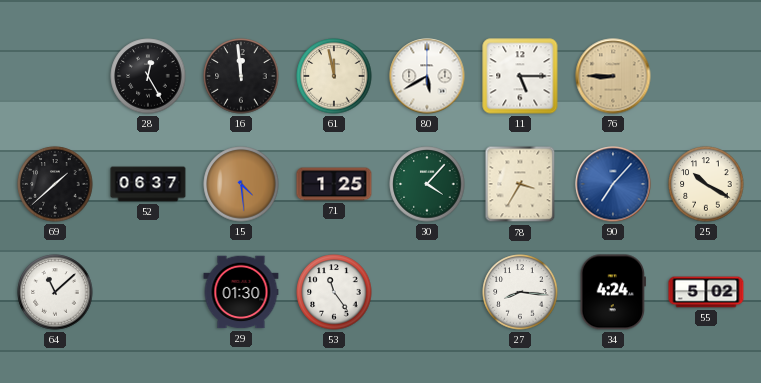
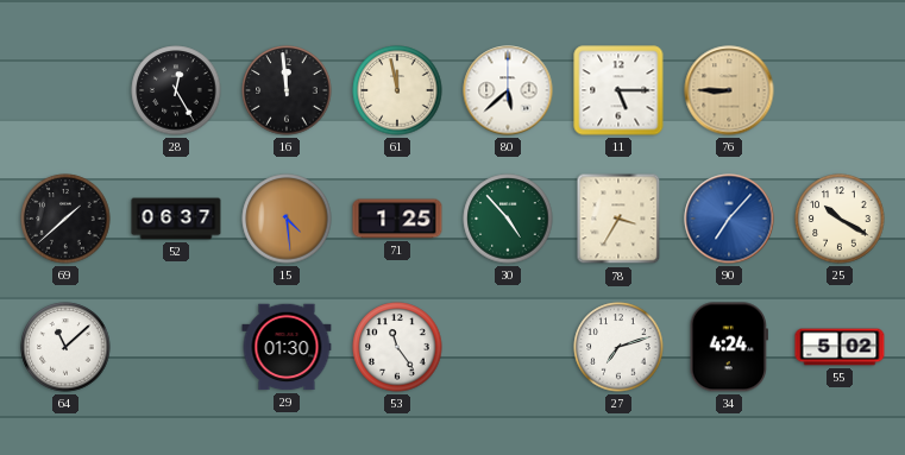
80: 5:40 -> 5:38 (508, 90)
30: 4:07 -> 4:53 (508, 219)
27: 8:16 -> 7:12 (618, 347)
